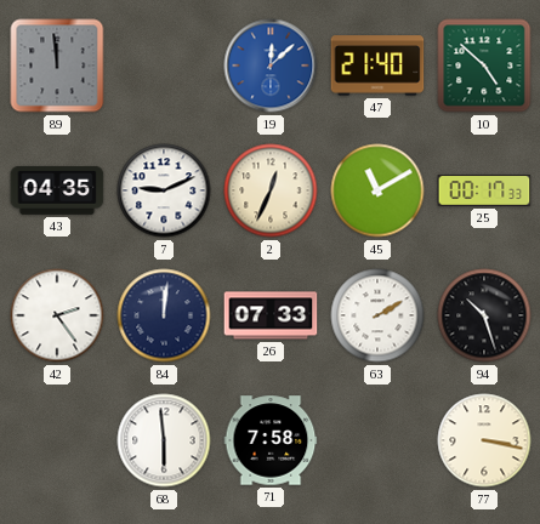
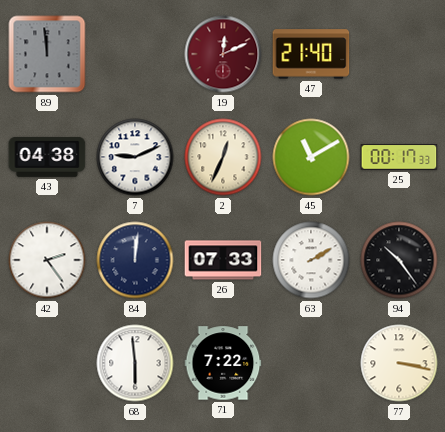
19: 12:08 -> 12:11 (223, 54)
19 dial: blue -> burgundy (223, 54)
10: 4:52 -> none (484, 65)
43: 04:35 -> 04:38 (47, 158)
94: 10:27 -> 10:24 (399, 260)
71: 7:58 -> 7:22 (223, 363)
